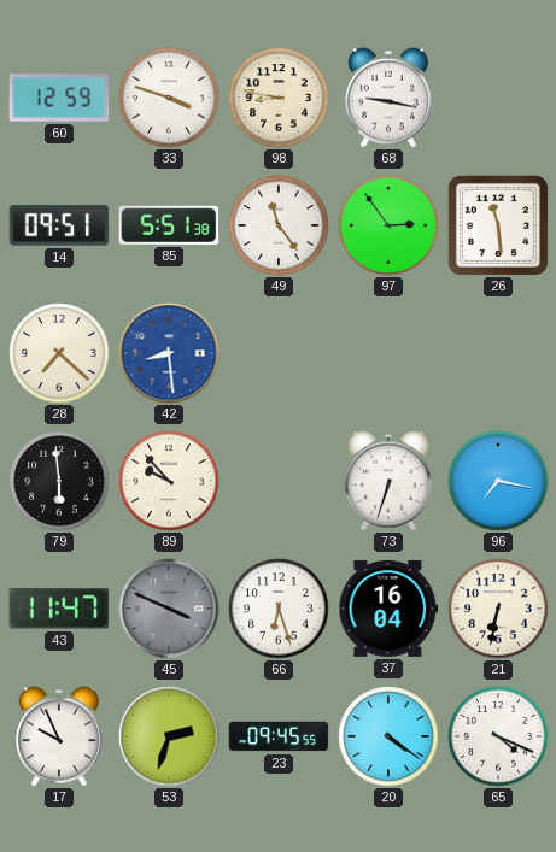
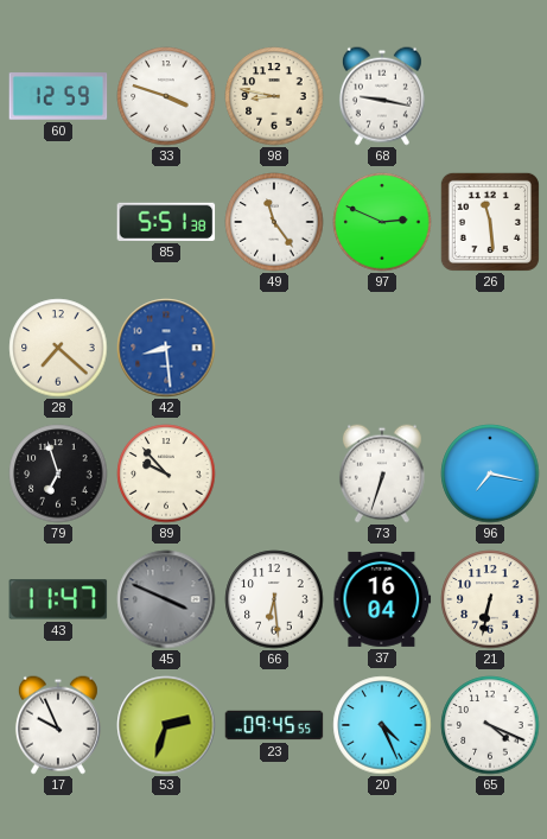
14: 09:51 -> none (59, 225)
97: 2:54 -> 2:49 (382, 222)
79: 5:59 -> 6:57 (58, 473)
66: 6:27 -> 6:29 (274, 599)
20: 4:21 -> 4:26 (382, 725)
